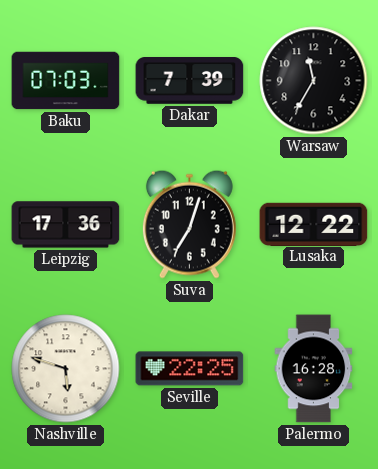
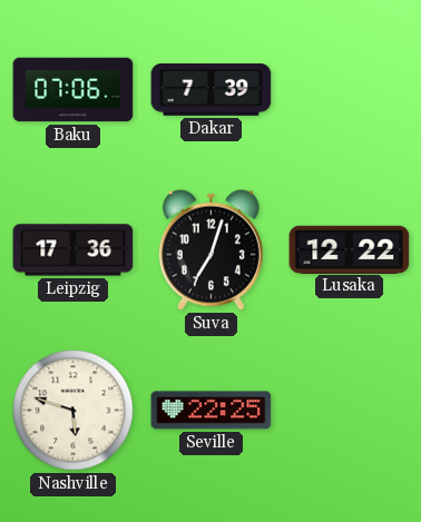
Baku: 07:03 -> 07:06 (74, 90)
Warsaw: 11:35 -> none (314, 81)
Palermo: 16:28 -> none (314, 369)
